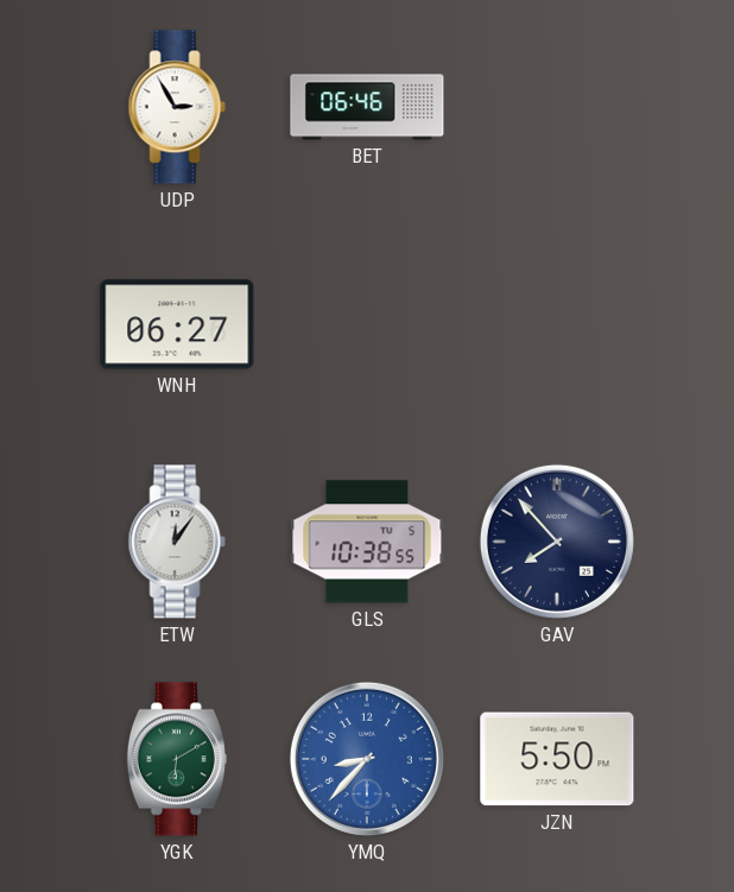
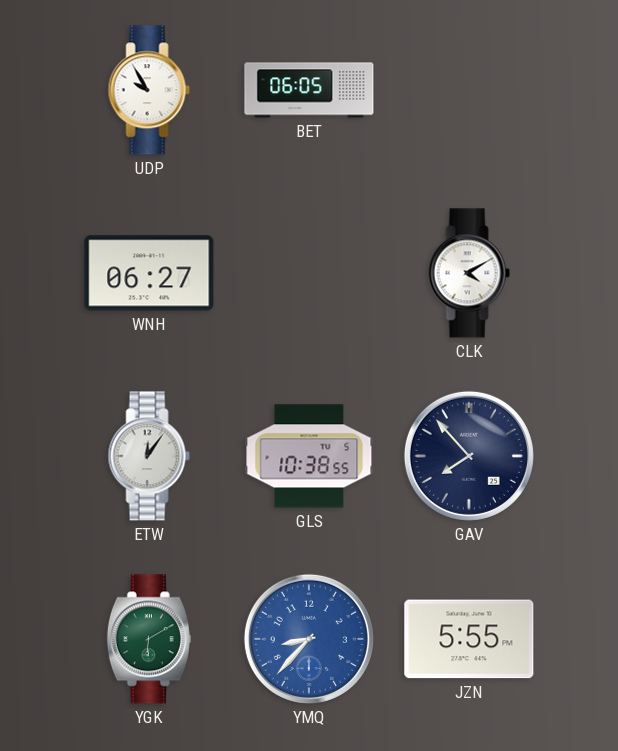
UDP: 2:55 -> 9:55 (149, 90)
BET: 06:46 -> 06:05 (309, 90)
CLK: none -> 4:10 (469, 273)
JZN: 5:50 -> 5:55 (469, 639)
